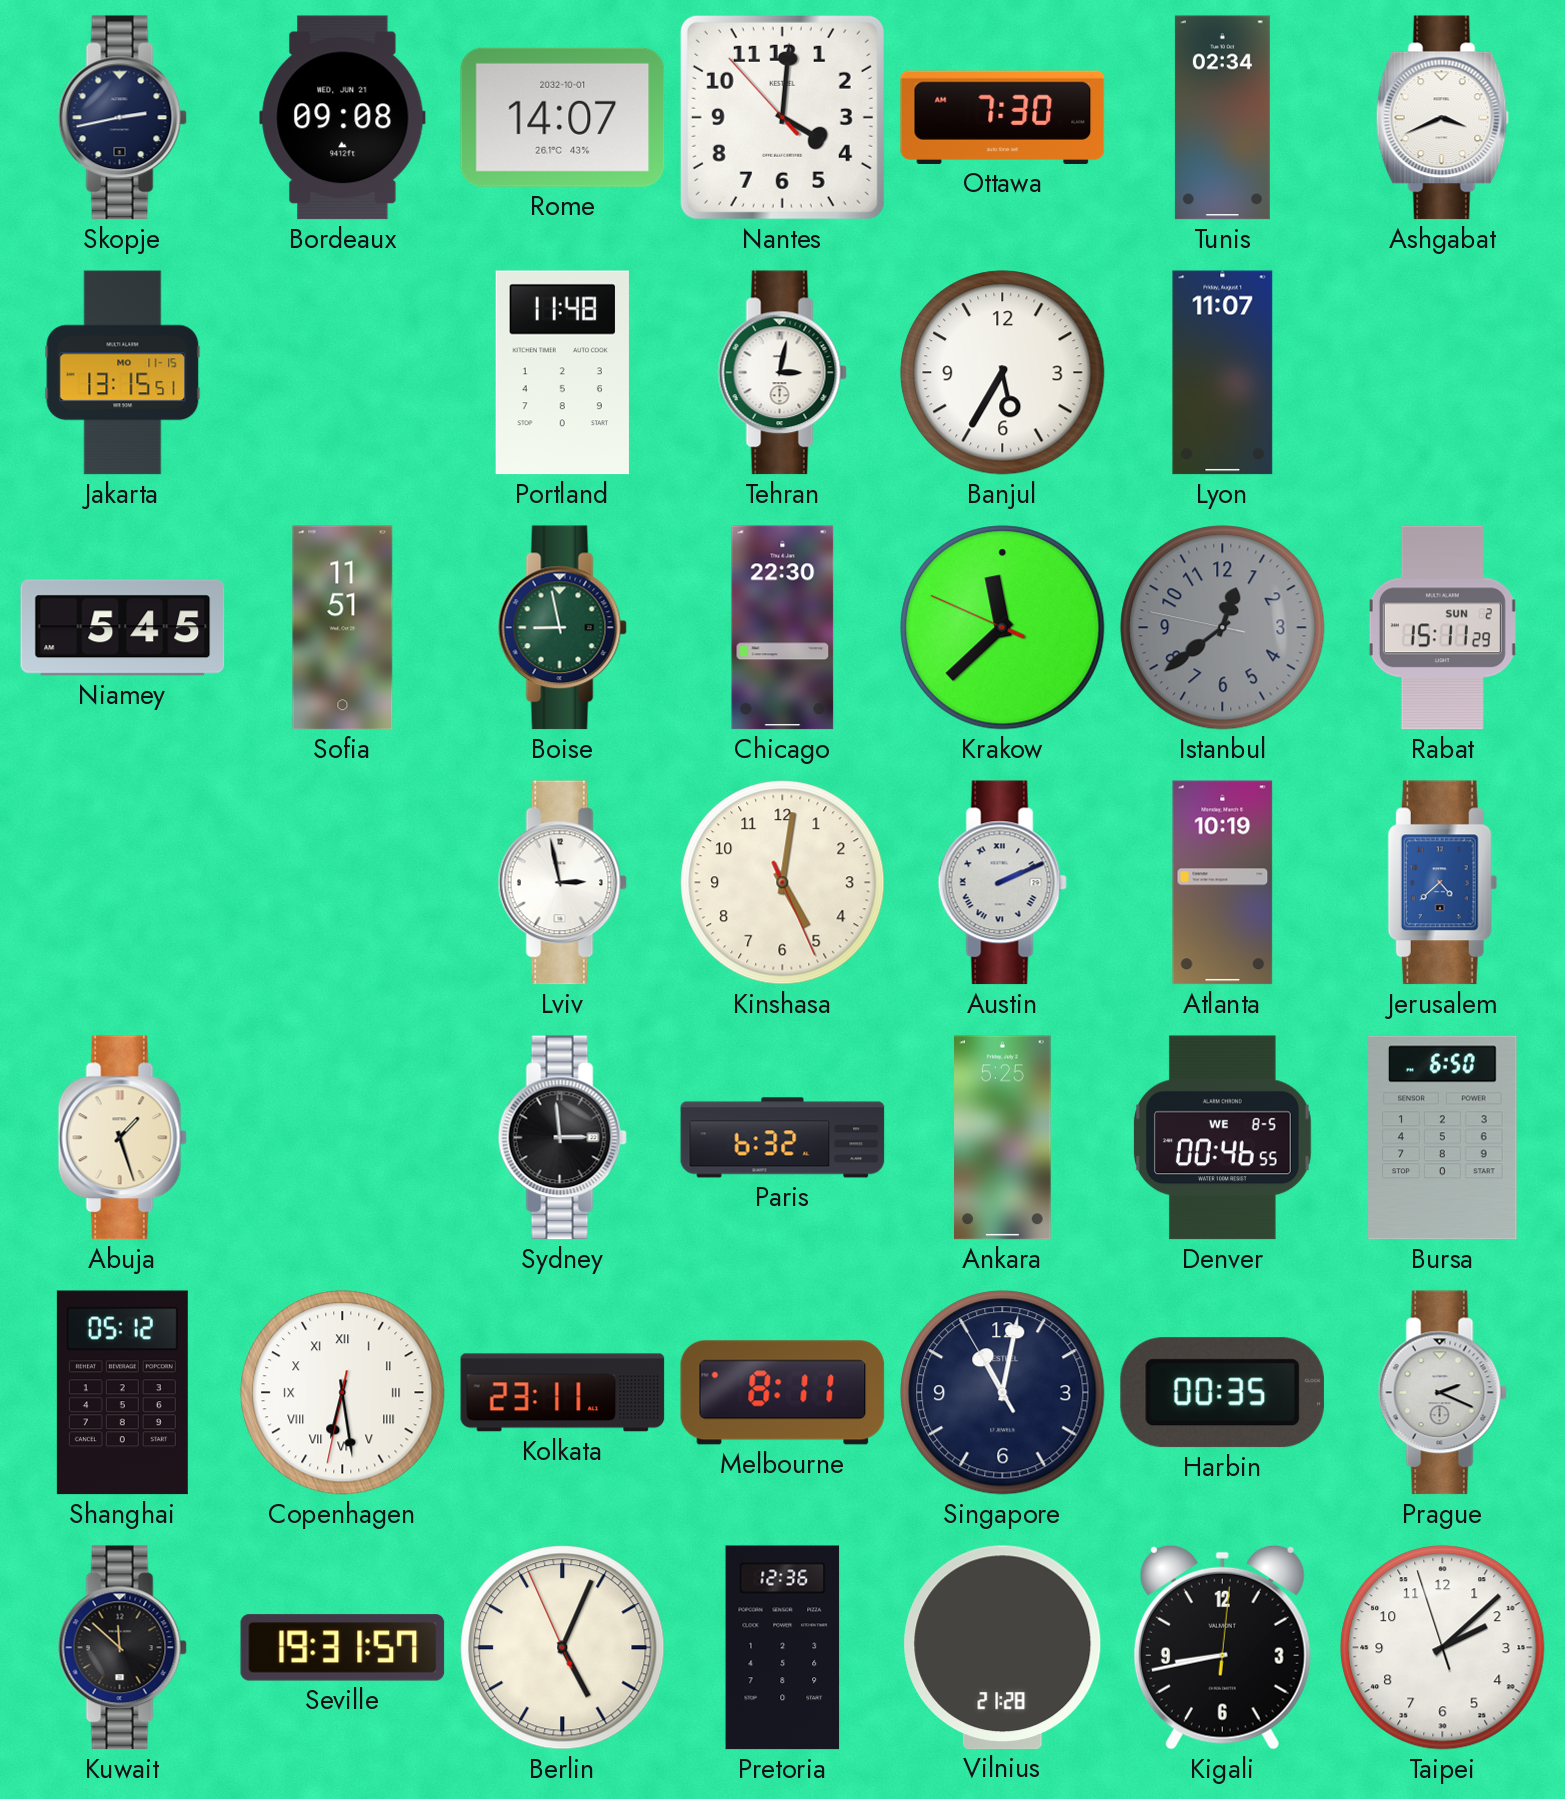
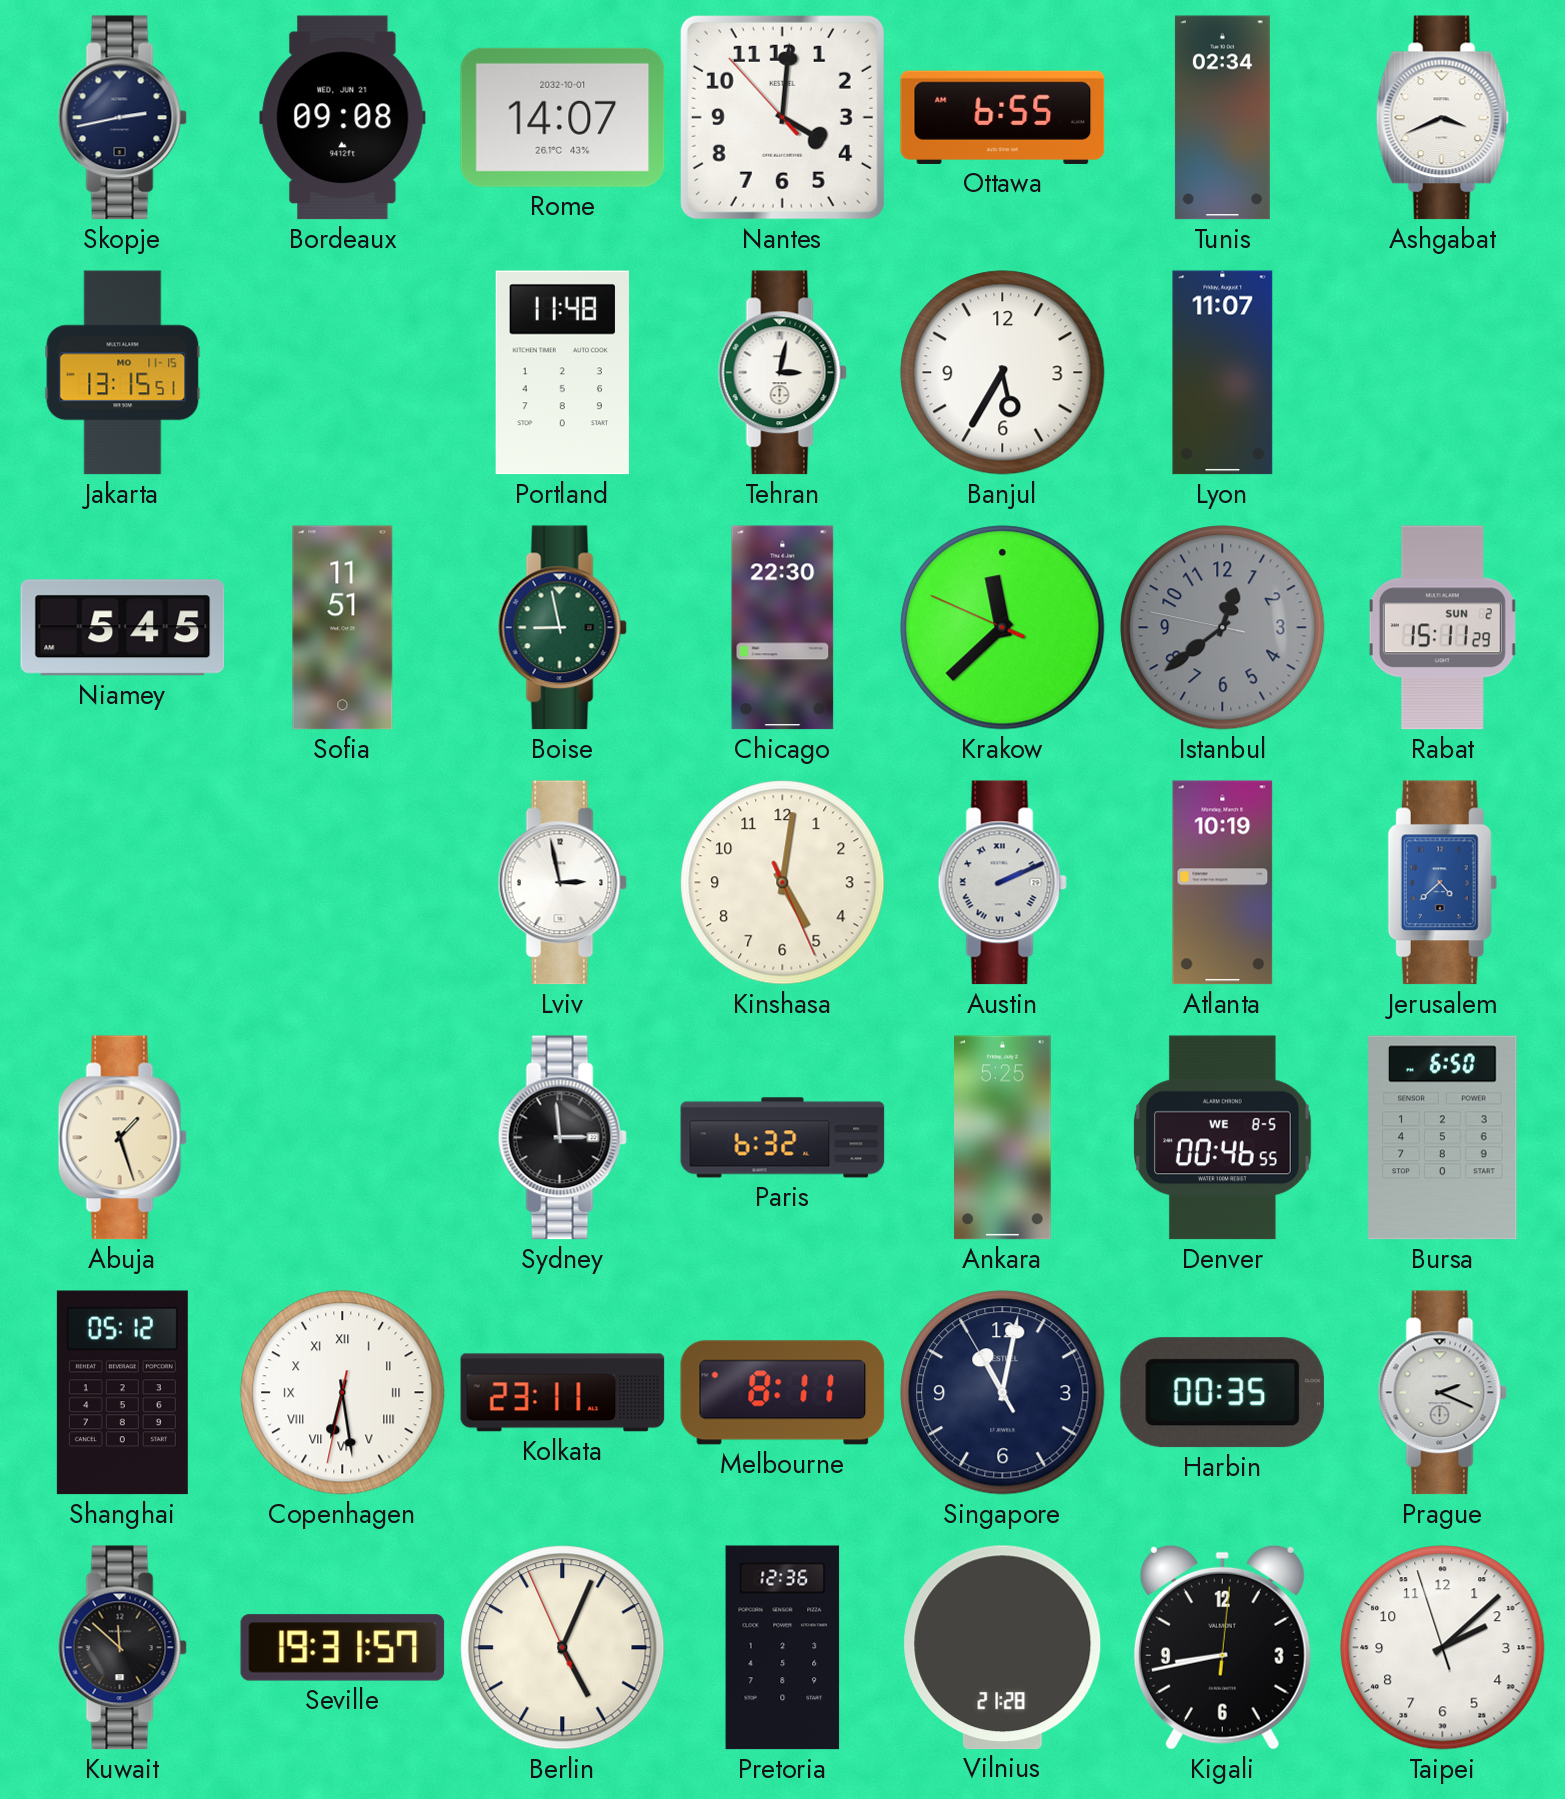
Ottawa: 7:30 -> 6:55 (1003, 117)
